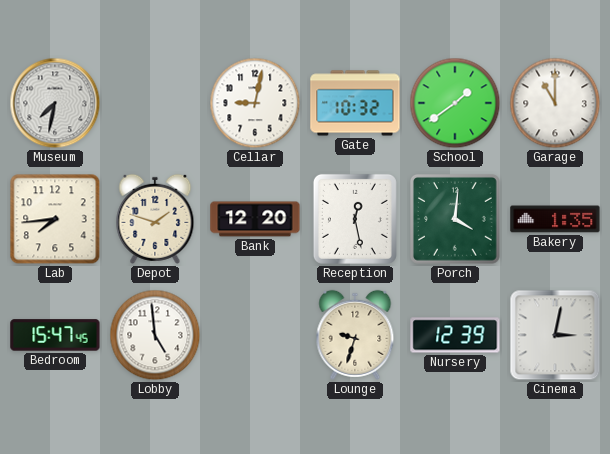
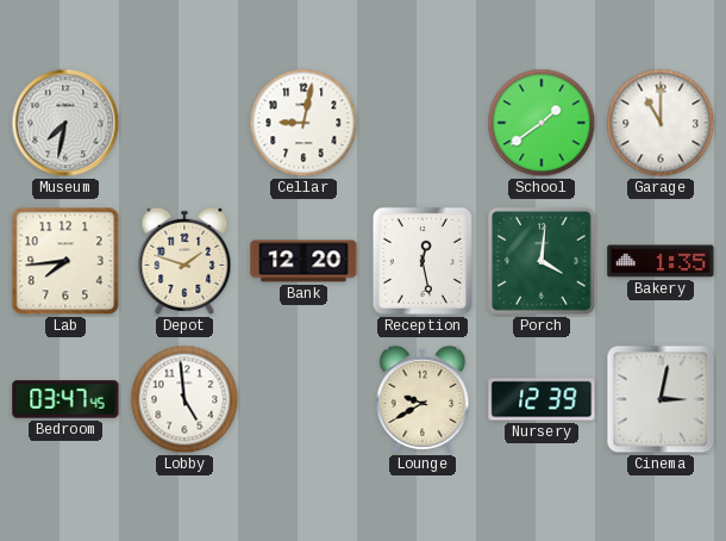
Gate: 10:32 -> none (355, 103)
Bedroom: 15:47 -> 03:47 (65, 399)
Lounge: 9:33 -> 9:40 (423, 399)
